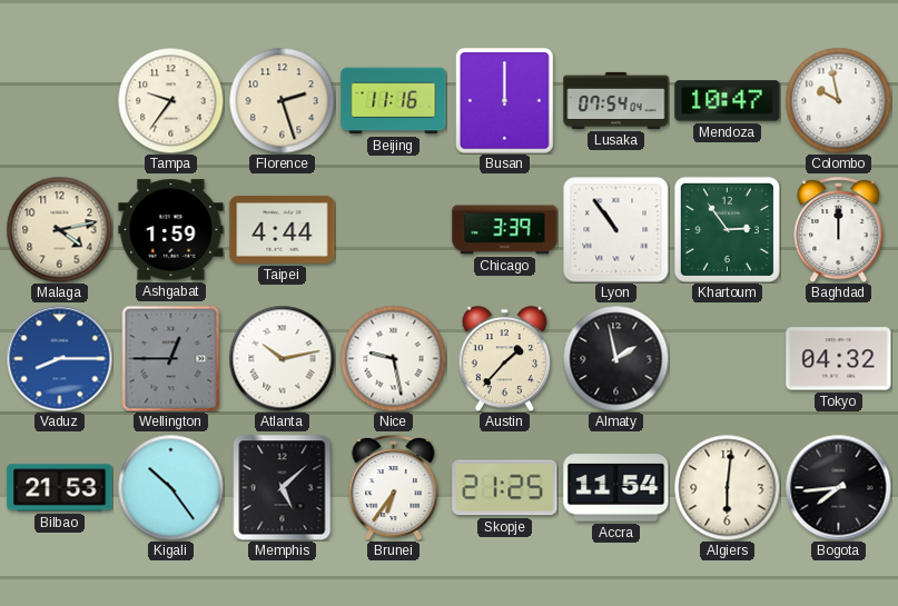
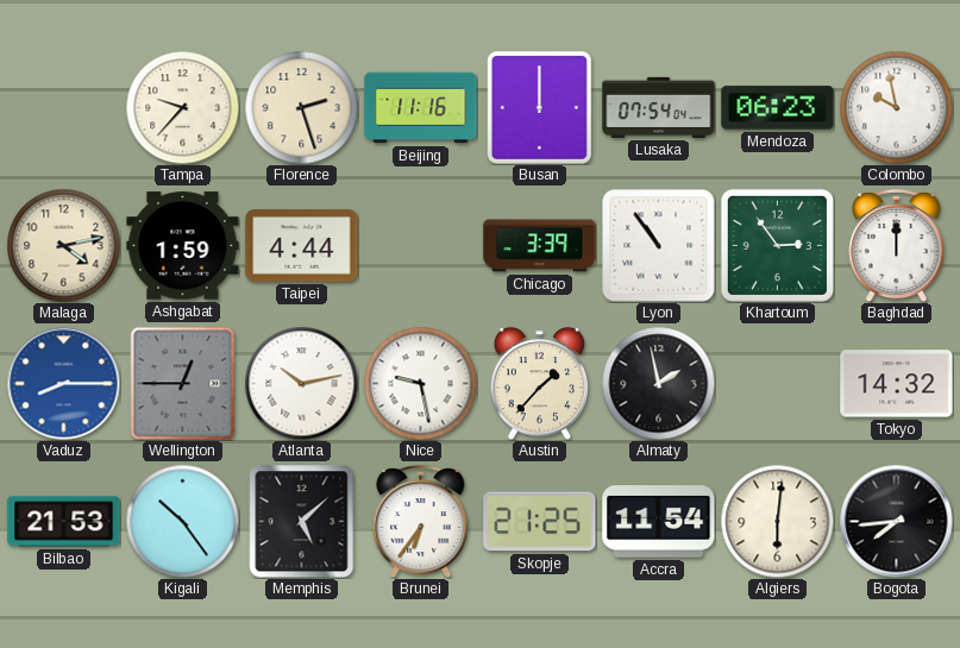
Tampa: 9:36 -> 9:37 (182, 107)
Mendoza: 10:47 -> 06:23 (778, 108)
Tokyo: 04:32 -> 14:32 (897, 384)
